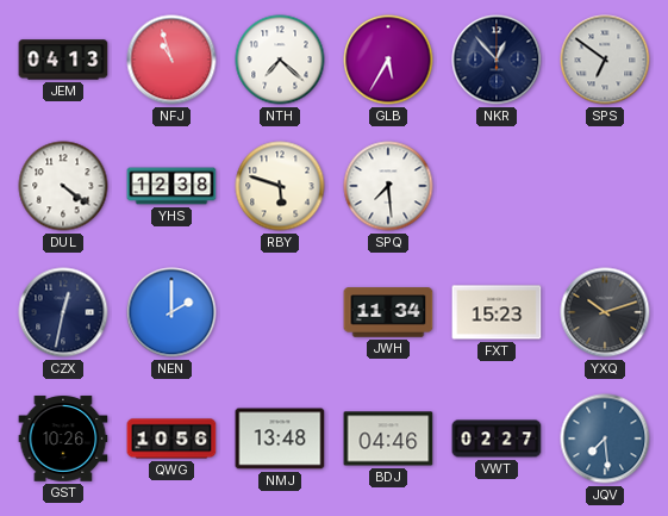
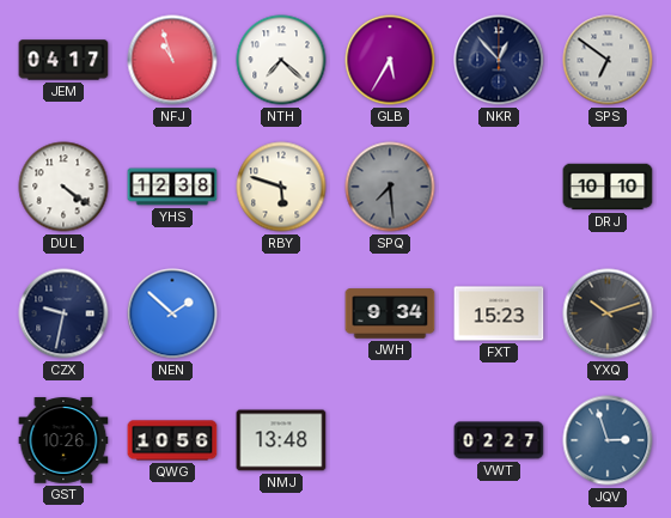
JEM: 04:13 -> 04:17 (63, 60)
SPQ dial: white -> grey (390, 187)
DRJ: none -> 10:10 (608, 187)
CZX: 12:32 -> 9:32 (63, 313)
NEN: 2:00 -> 1:52 (172, 313)
JWH: 11:34 -> 9:34 (390, 313)
BDJ: 04:46 -> none (388, 439)
JQV: 7:29 -> 2:57 (608, 440)
